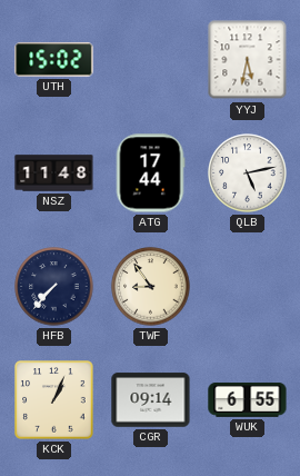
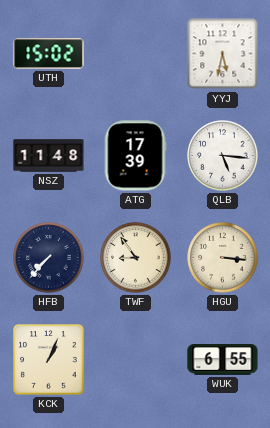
ATG: 17:44 -> 17:39 (135, 156)
QLB: 5:13 -> 5:16 (223, 156)
HGU: none -> 3:16 (223, 258)
CGR: 09:14 -> none (151, 400)
